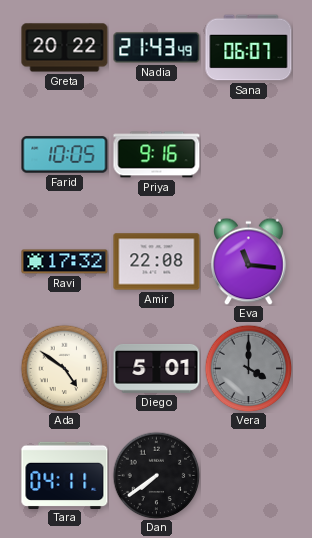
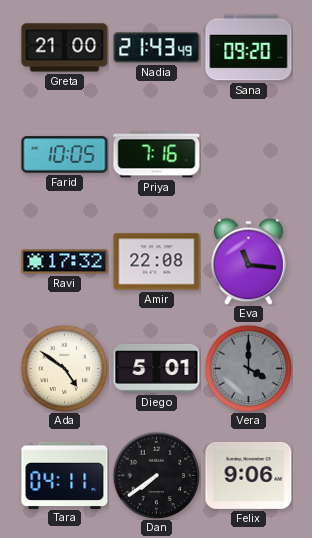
Greta: 20:22 -> 21:00 (65, 48)
Sana: 06:07 -> 09:20 (249, 48)
Priya: 9:16 -> 7:16 (157, 155)
Felix: none -> 9:06 (249, 475)
